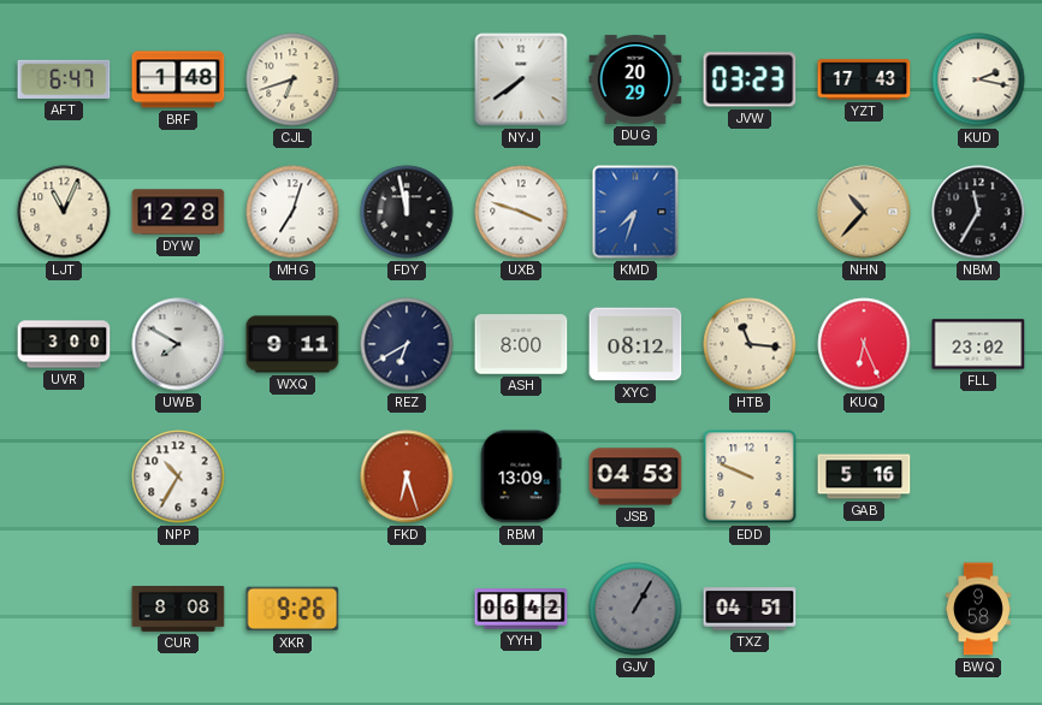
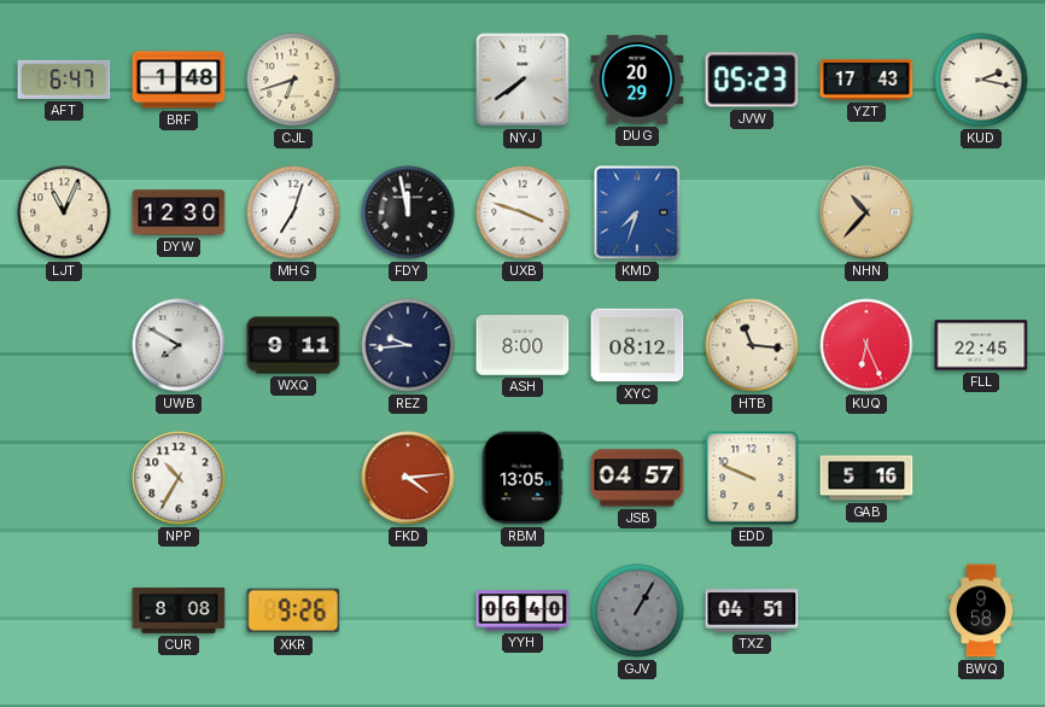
JVW: 03:23 -> 05:23 (752, 80)
DYW: 12:28 -> 12:30 (179, 212)
NBM: 11:35 -> none (978, 212)
UVR: 3:00 -> none (64, 344)
REZ: 6:40 -> 9:44 (408, 345)
FLL: 23:02 -> 22:45 (981, 345)
FKD: 6:27 -> 4:14 (408, 478)
RBM: 13:09 -> 13:05 (522, 478)
JSB: 04:53 -> 04:57 (637, 478)
YYH: 06:42 -> 06:40 (522, 610)
